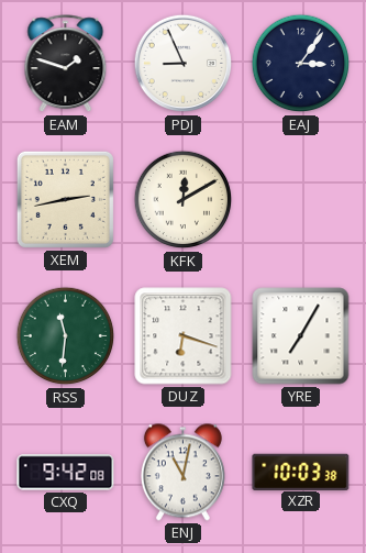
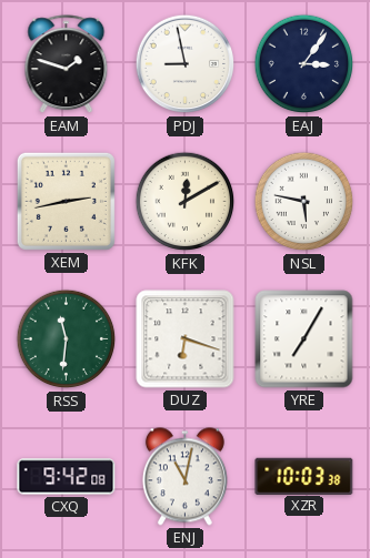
PDJ: 8:56 -> 8:58 (186, 64)
NSL: none -> 5:47 (304, 202)
